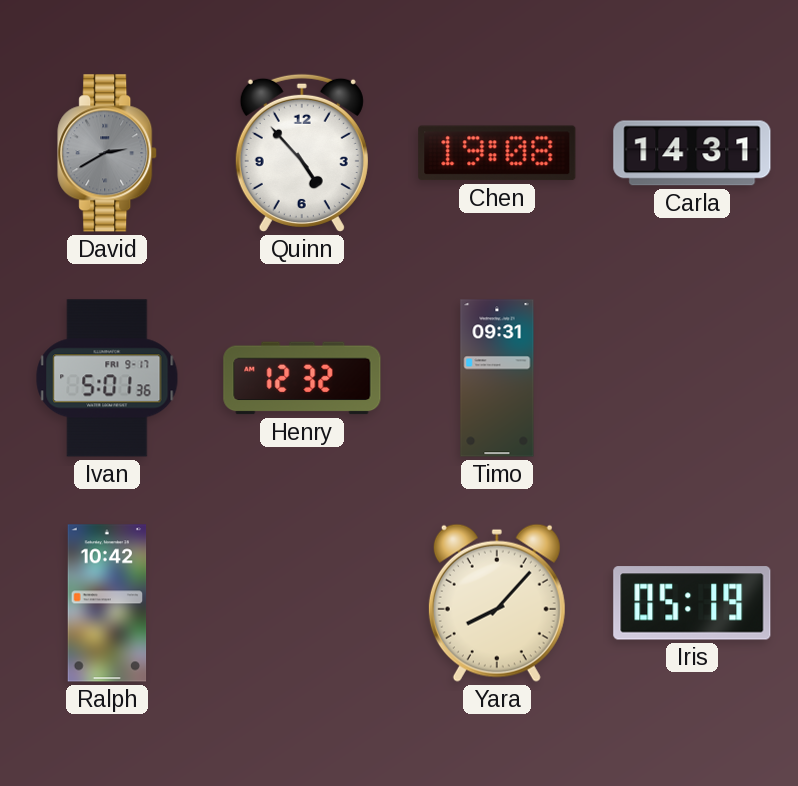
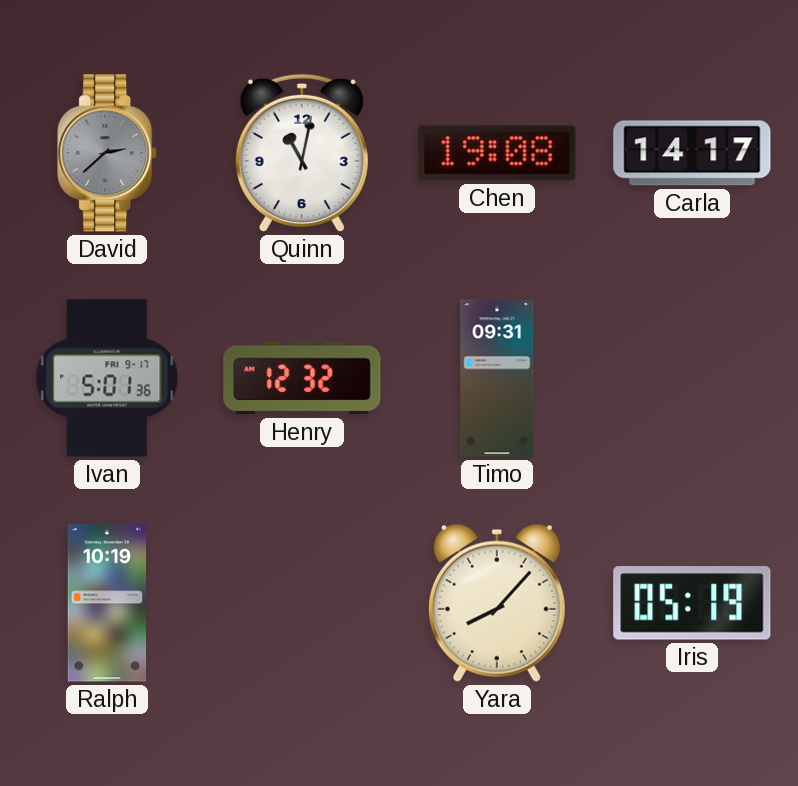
David: 2:40 -> 2:38 (108, 153)
Quinn: 4:53 -> 11:02 (302, 153)
Carla: 14:31 -> 14:17 (692, 153)
Ralph: 10:42 -> 10:19 (107, 603)
